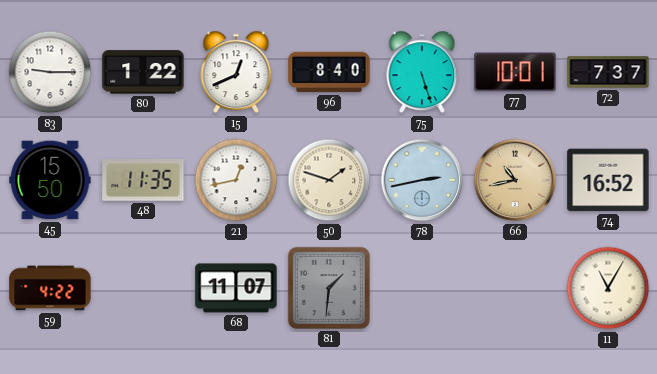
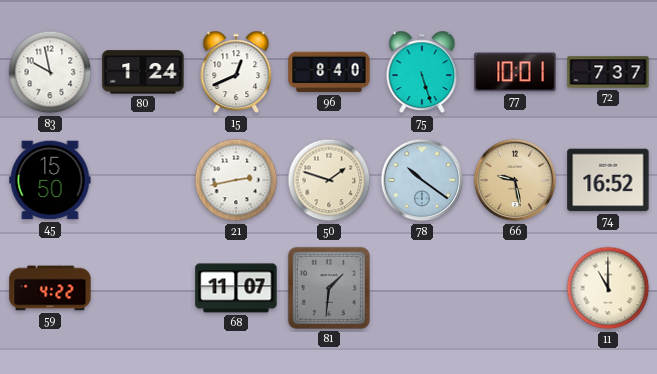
83: 9:15 -> 9:58 (50, 72)
80: 1:22 -> 1:24 (143, 72)
48: 11:35 -> none (143, 180)
21: 12:43 -> 2:43 (236, 180)
78: 2:43 -> 10:21 (422, 180)
66: 10:43 -> 9:28 (515, 180)
11: 11:05 -> 11:00 (608, 288)
